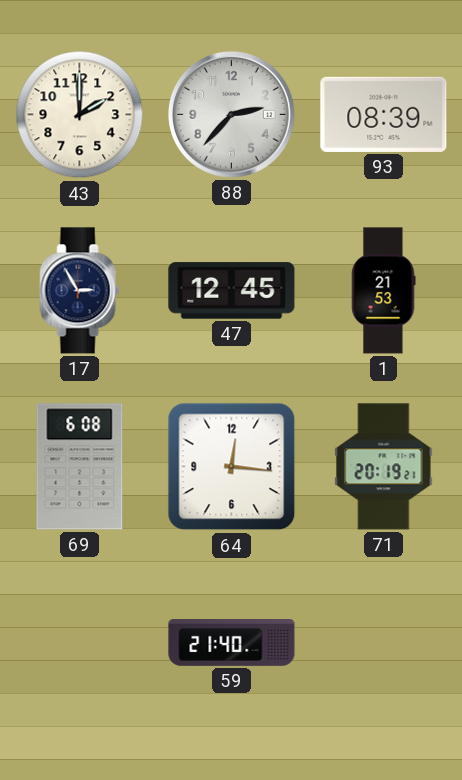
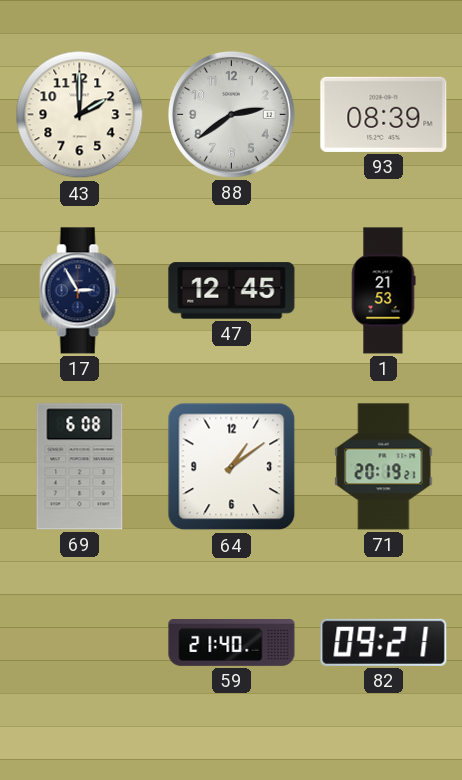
88: 2:37 -> 2:39 (232, 115)
64: 12:16 -> 1:09 (232, 467)
82: none -> 09:21 (384, 642)
